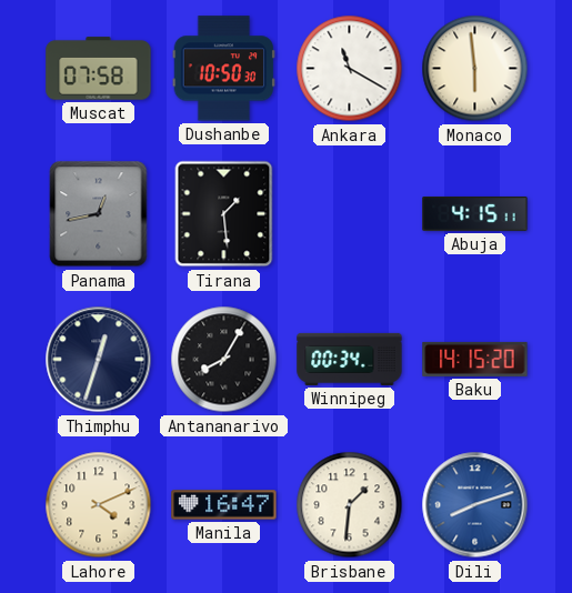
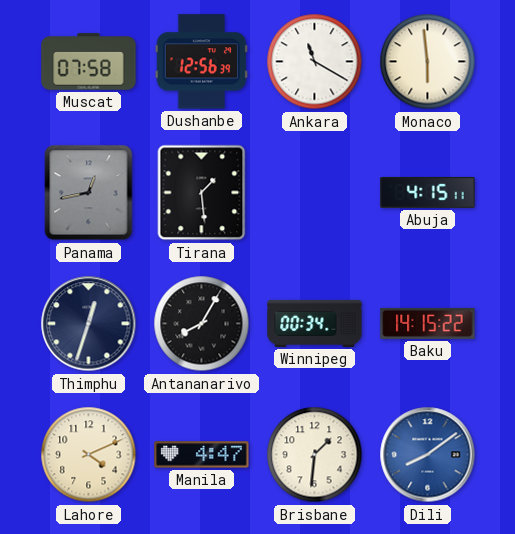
Dushanbe: 10:50 -> 12:56 (202, 62)
Baku: 14:15:20 -> 14:15:22 (428, 323)
Manila: 16:47 -> 4:47 (202, 455)
Dili: 8:12 -> 8:09 (428, 455)
